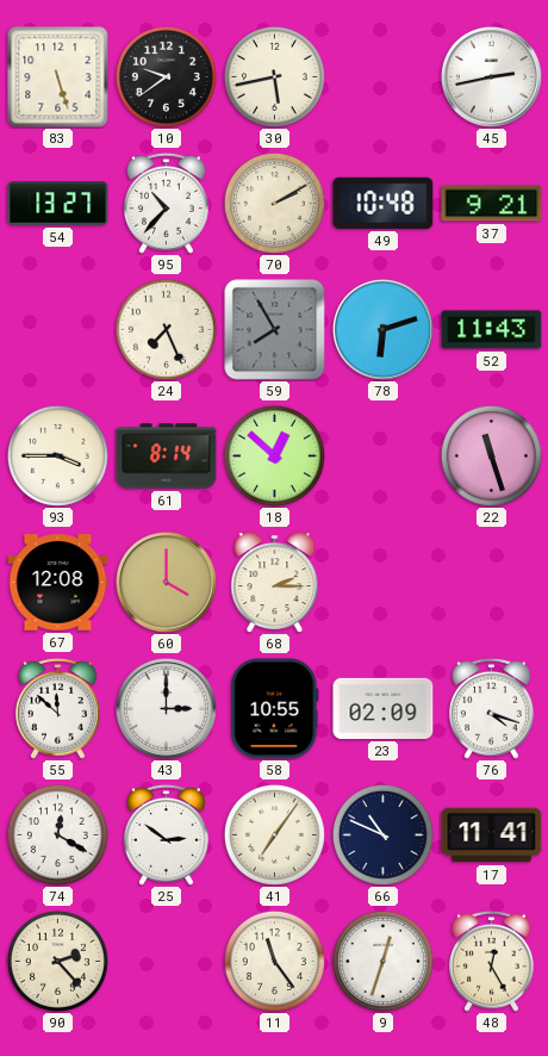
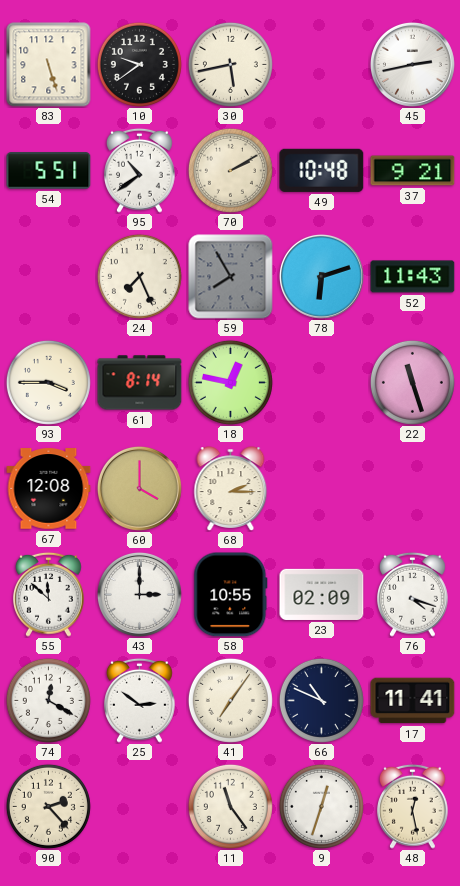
54: 13:27 -> 5:51 (49, 171)
95: 10:37 -> 10:39 (140, 170)
18: 12:52 -> 12:47 (230, 382)
48: 12:25 -> 12:28 (413, 806)
